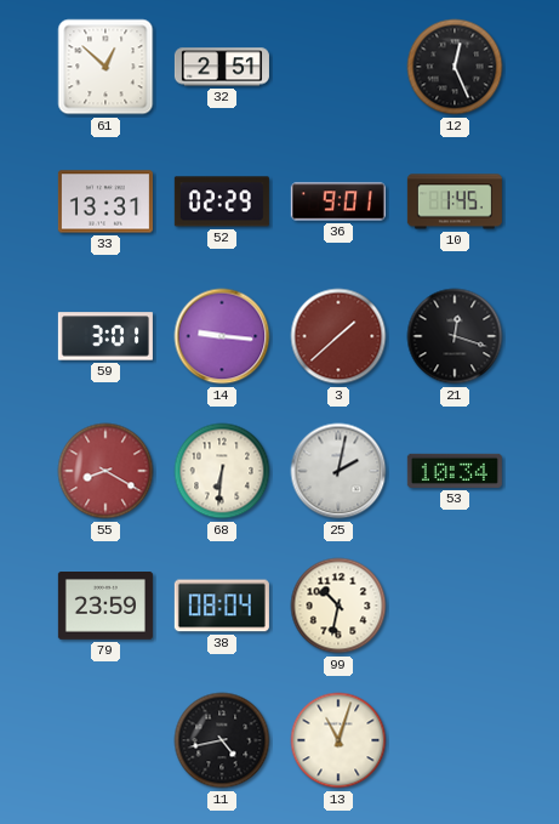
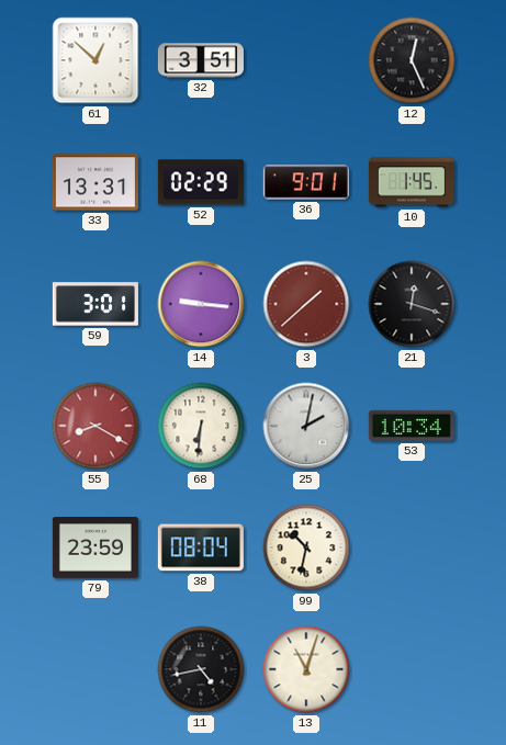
32: 2:51 -> 3:51 (201, 60)
